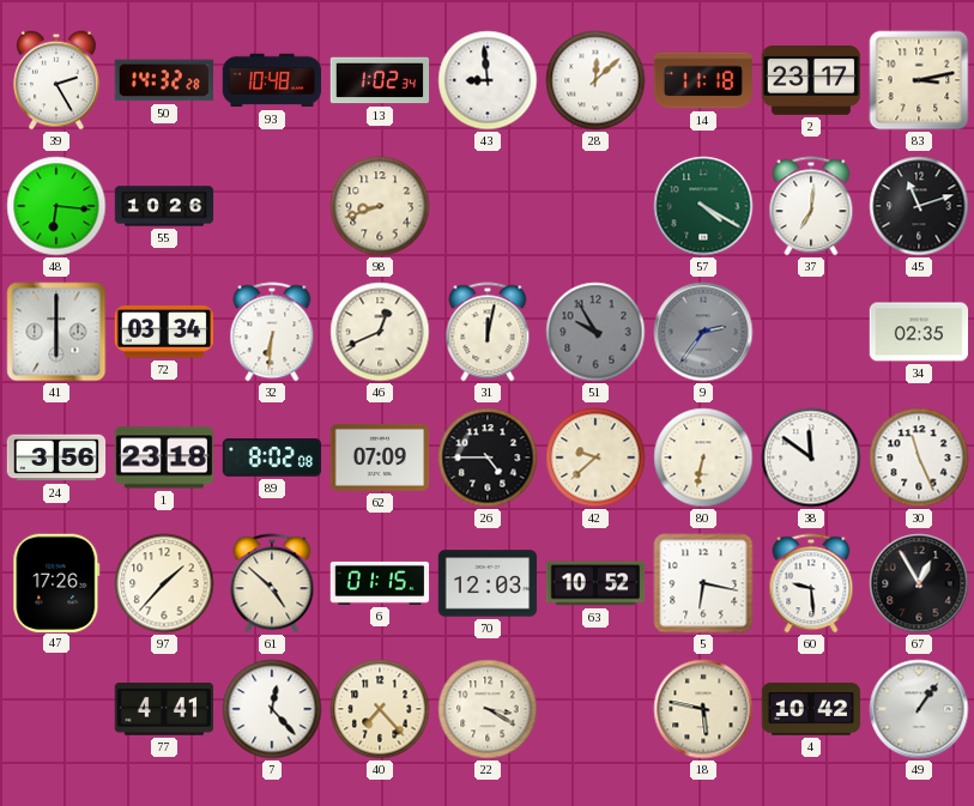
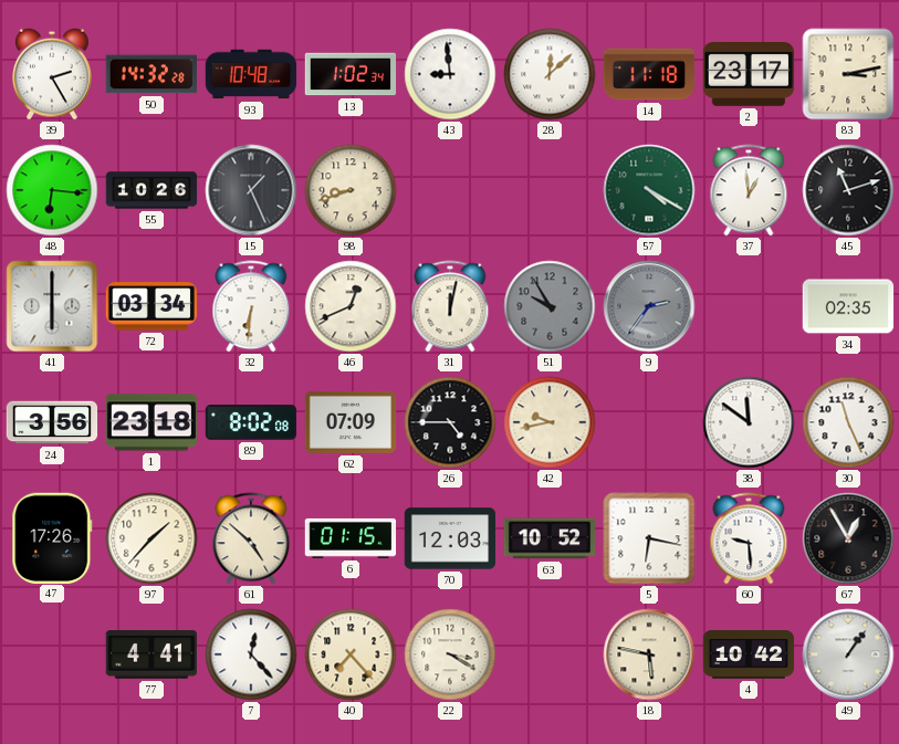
15: none -> 1:26 (251, 190)
37: 7:01 -> 12:59 (749, 190)
42: 9:38 -> 9:43 (550, 422)
80: 6:32 -> none (703, 457)
